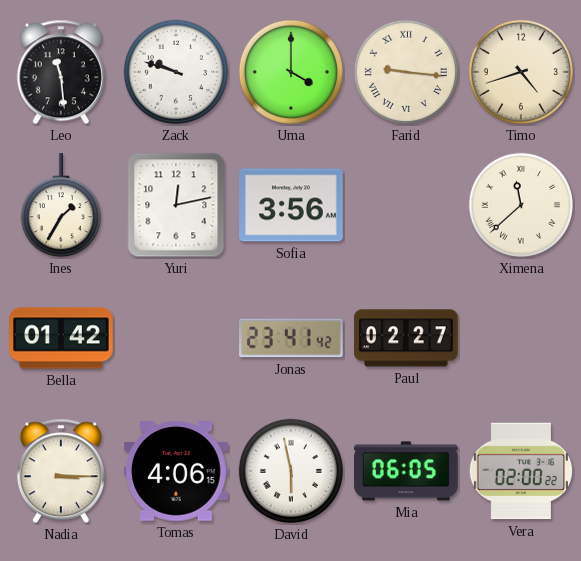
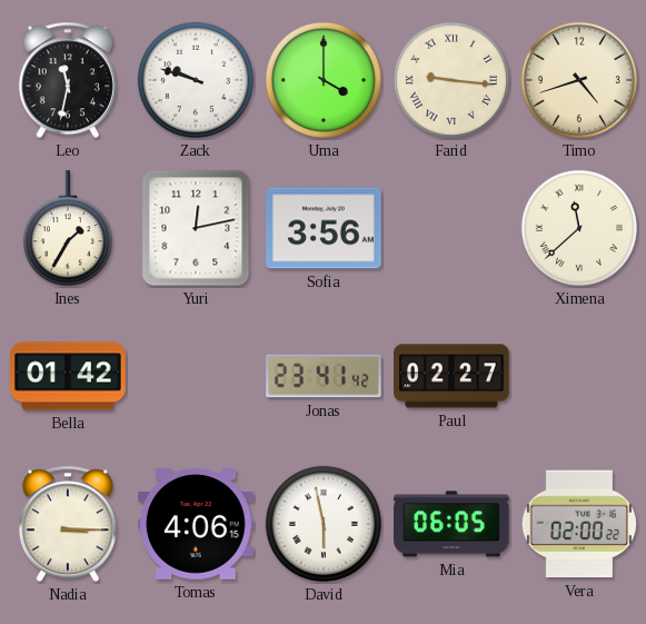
Leo: 11:29 -> 11:32 (68, 80)
